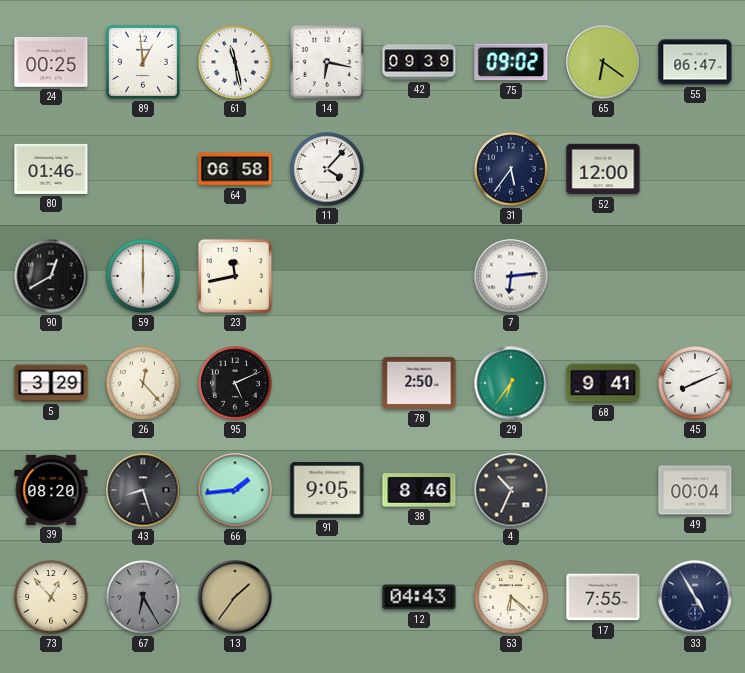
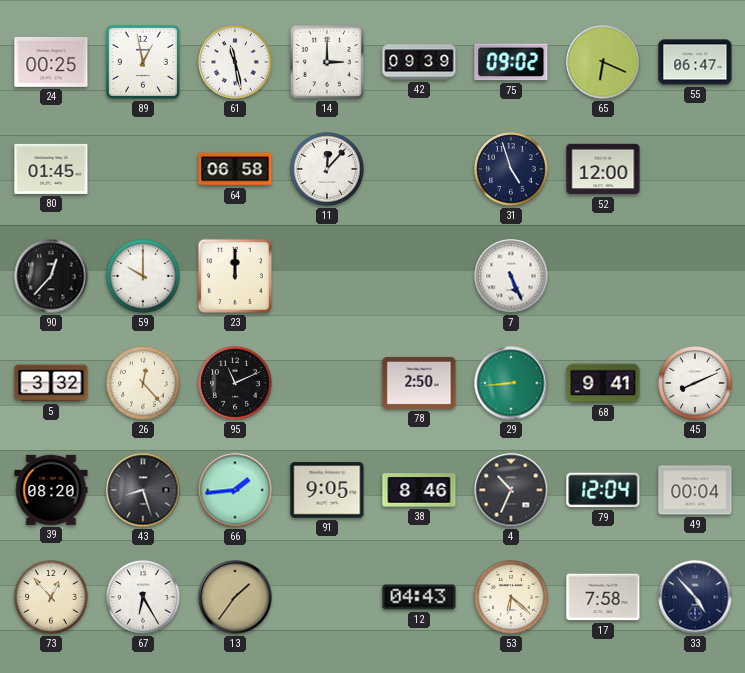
89: 12:59 -> 12:58 (143, 62)
14: 6:17 -> 3:00 (327, 62)
65: 6:21 -> 6:19 (603, 62)
80: 01:46 -> 01:45 (51, 169)
11: 4:07 -> 12:07 (327, 169)
31: 5:36 -> 4:57 (511, 169)
90: 12:40 -> 12:37 (51, 276)
59: 6:00 -> 10:00 (143, 276)
23: 11:43 -> 12:00 (235, 276)
7: 6:14 -> 5:26 (511, 276)
5: 3:29 -> 3:32 (51, 383)
95: 5:11 -> 11:11 (235, 383)
29: 6:36 -> 8:44 (511, 383)
79: none -> 12:04 (603, 490)
67 dial: grey -> white (143, 597)
17: 7:55 -> 7:58 (603, 597)
33: 4:55 -> 4:53 (695, 597)
